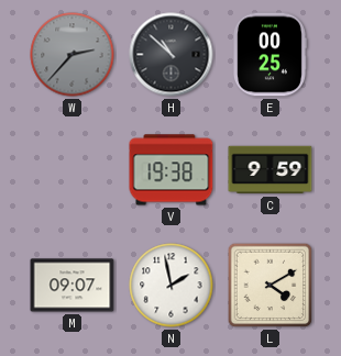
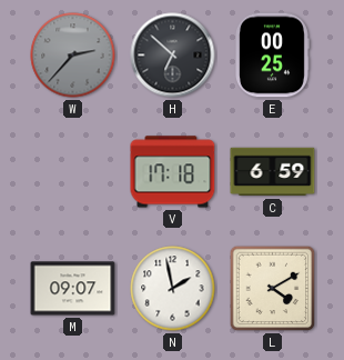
H: 10:52 -> 6:52 (173, 56)
V: 19:38 -> 17:18 (173, 172)
C: 9:59 -> 6:59 (273, 172)
